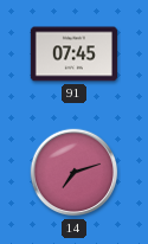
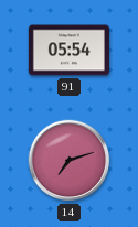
91: 07:45 -> 05:54 (68, 51)
